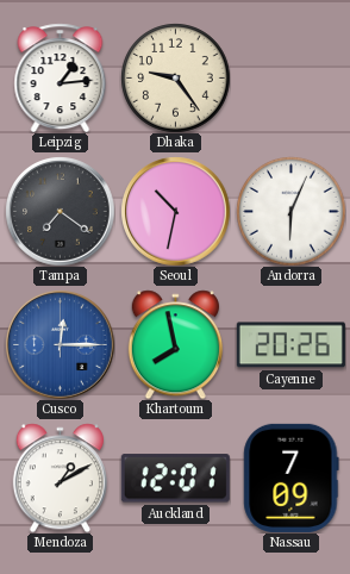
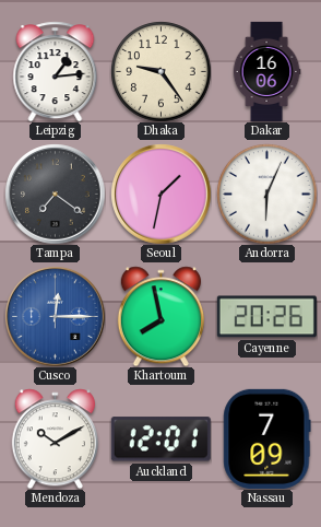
Dakar: none -> 16:06 (266, 71)
Seoul: 10:32 -> 1:32 (162, 195)
Mendoza: 1:10 -> 10:10 (55, 438)
